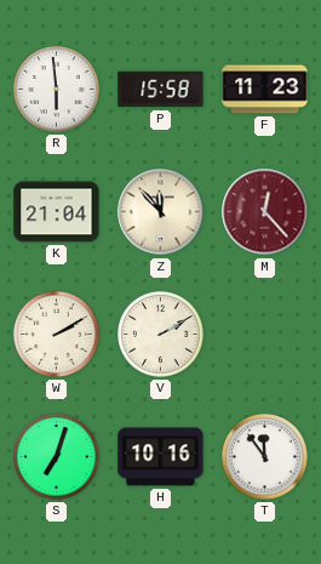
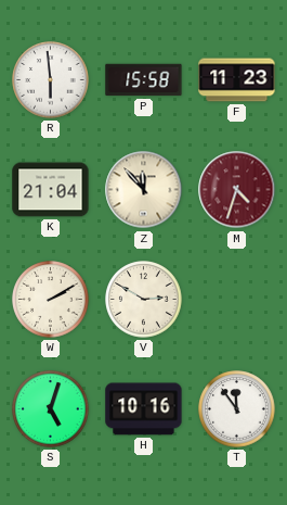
M: 12:23 -> 4:33 (237, 190)
V: 2:10 -> 2:50 (144, 300)
S: 7:03 -> 5:03 (51, 409)
